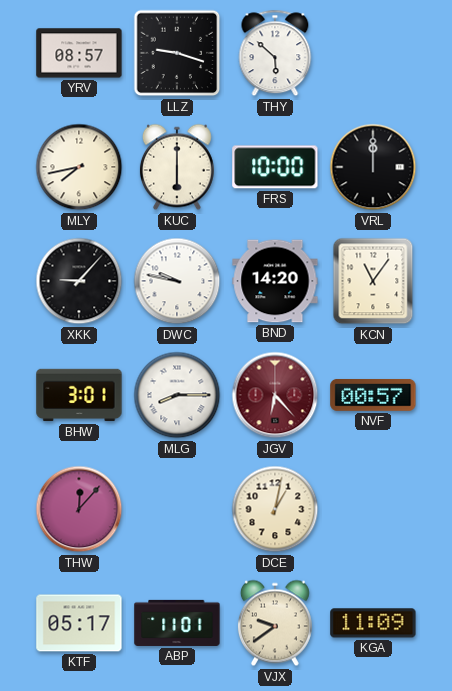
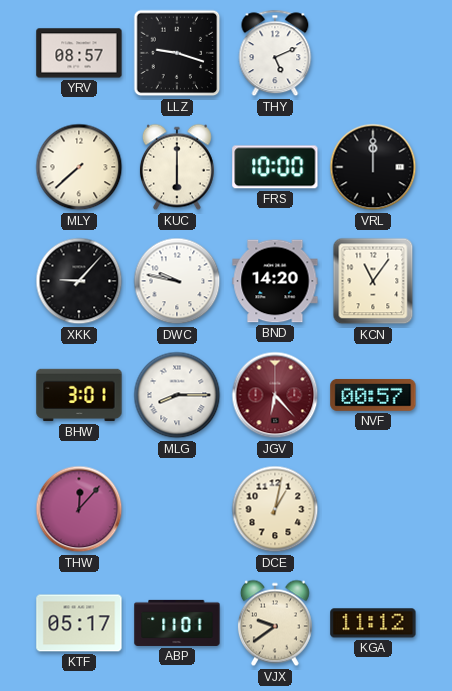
THY: 5:52 -> 5:11 (275, 53)
MLY: 7:43 -> 7:38 (79, 167)
KGA: 11:09 -> 11:12 (373, 623)
